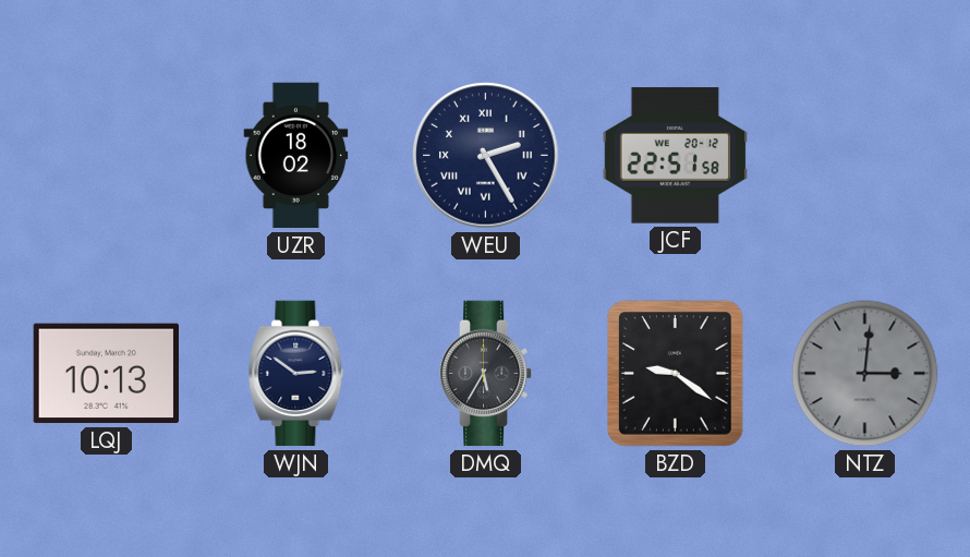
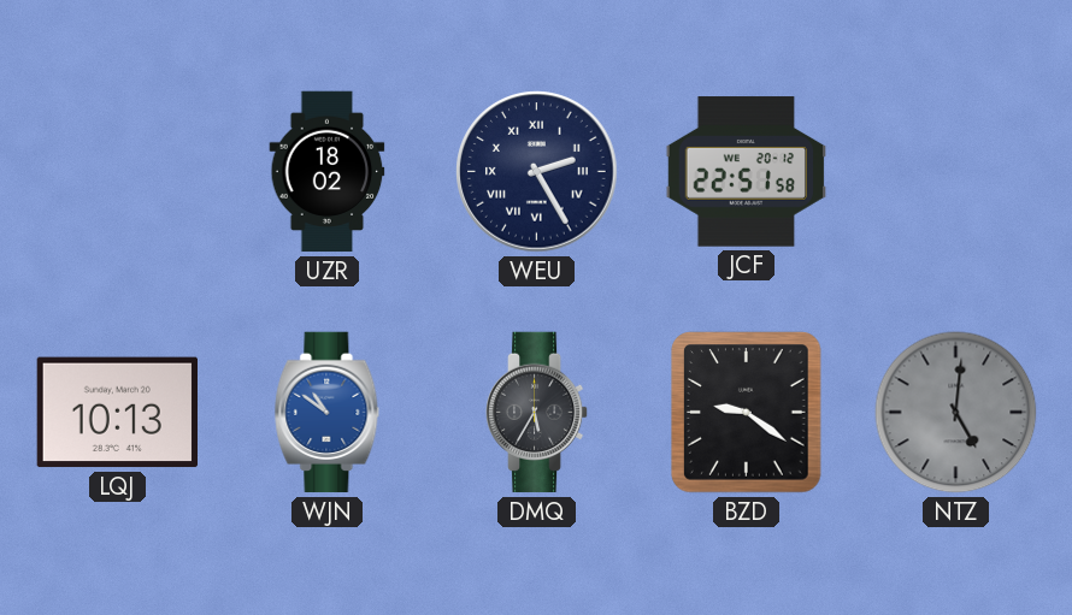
WJN: 2:51 -> 10:51 (328, 413)
WJN dial: navy -> blue (328, 413)
NTZ: 3:01 -> 5:01 (956, 413)
